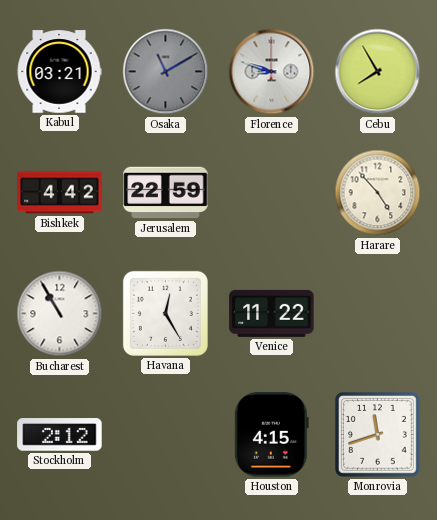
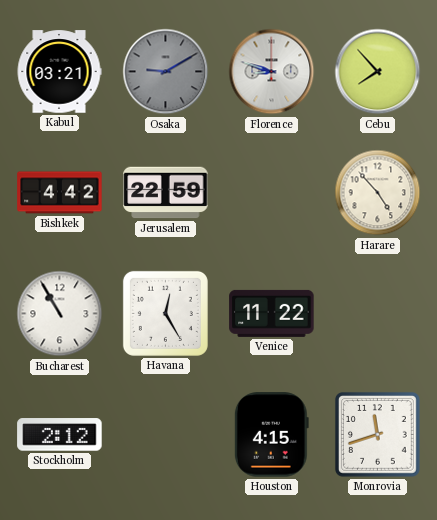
Osaka: 11:10 -> 9:10 (166, 72)
Cebu: 7:55 -> 7:53 (378, 72)
